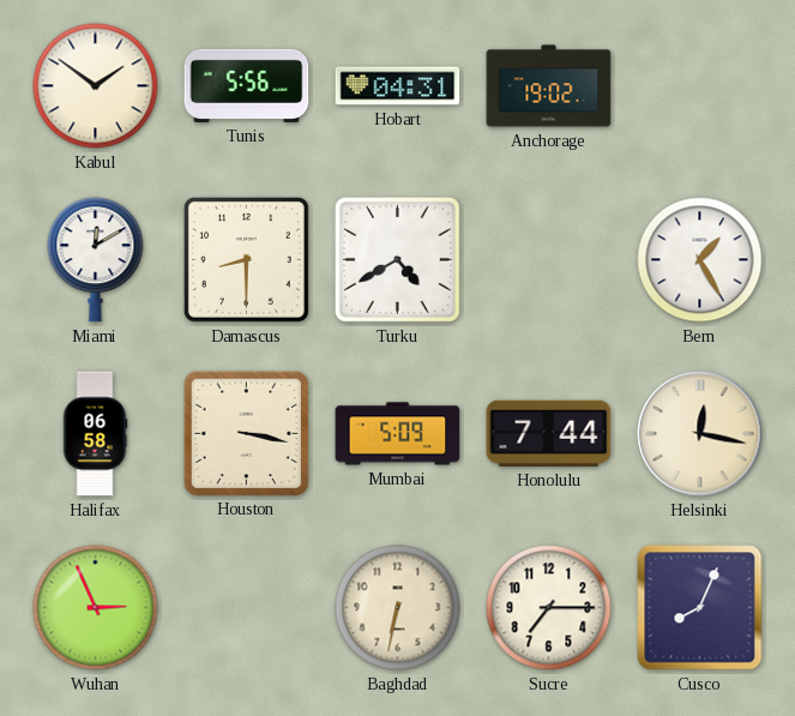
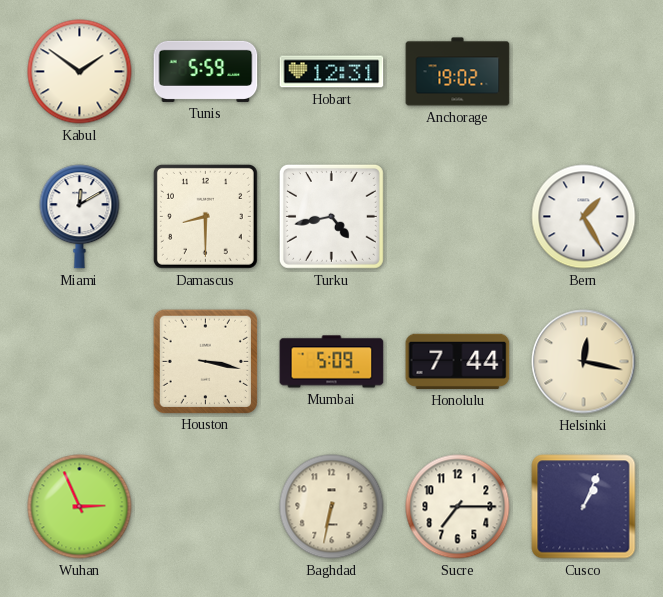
Tunis: 5:56 -> 5:59 (206, 71)
Hobart: 04:31 -> 12:31 (332, 72)
Turku: 4:40 -> 4:43 (331, 216)
Halifax: 06:58 -> none (95, 434)
Cusco: 8:04 -> 1:04 (584, 507)
